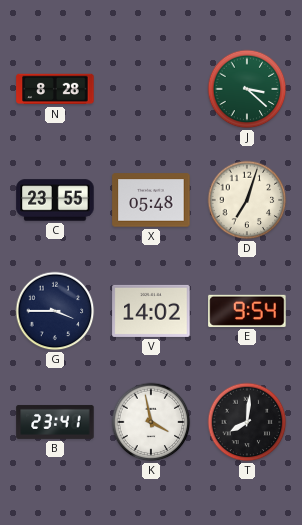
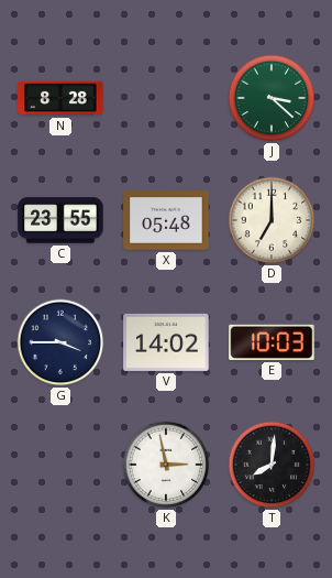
D: 7:03 -> 7:00 (272, 220)
E: 9:54 -> 10:03 (272, 342)
B: 23:41 -> none (55, 422)
K: 3:58 -> 2:58 (166, 465)
